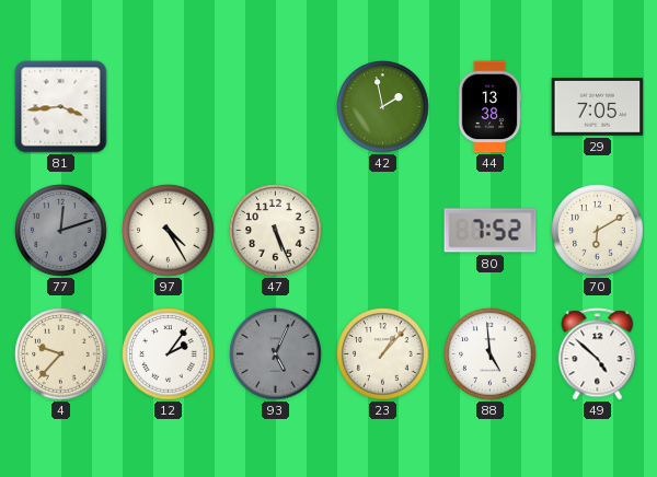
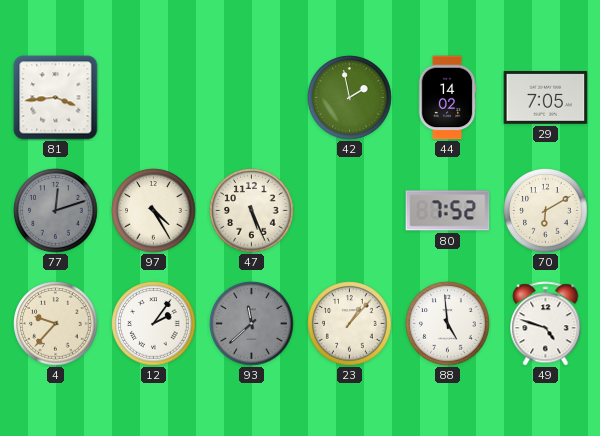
44: 13:38 -> 14:02 (447, 98)
93: 5:04 -> 11:38 (252, 324)
49: 4:52 -> 4:48 (546, 324)
